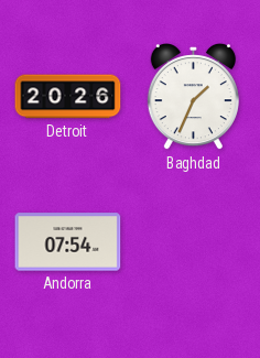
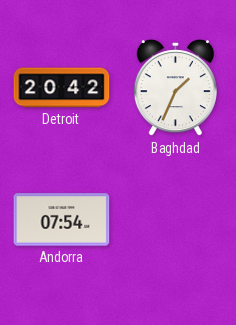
Detroit: 20:26 -> 20:42 (62, 88)
